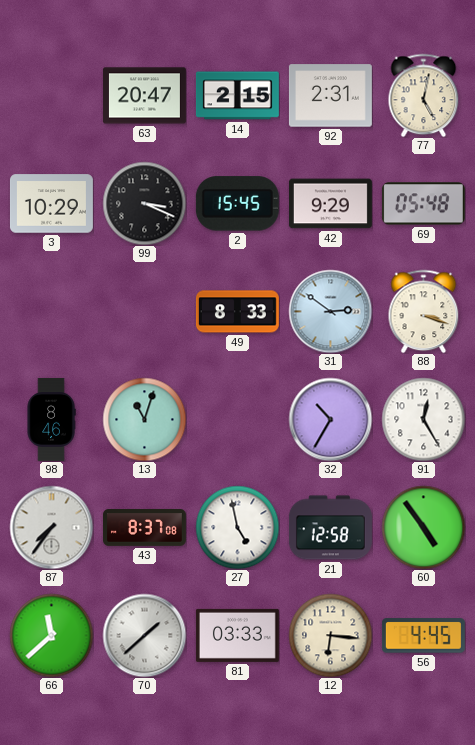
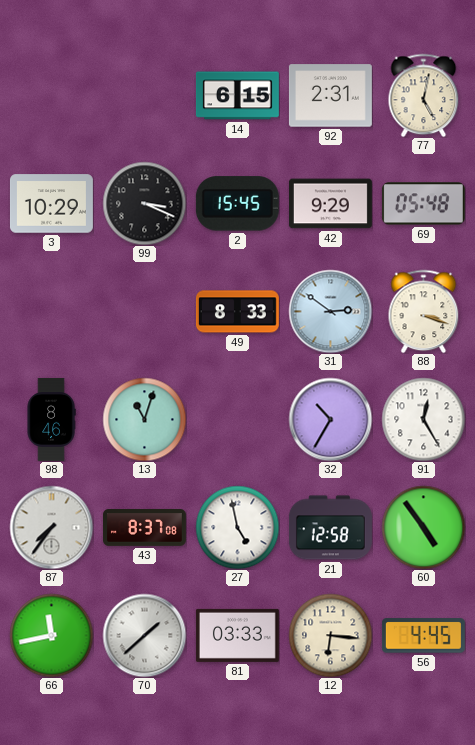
63: 20:47 -> none (144, 96)
14: 2:15 -> 6:15 (237, 96)
66: 11:38 -> 11:43 (51, 635)
